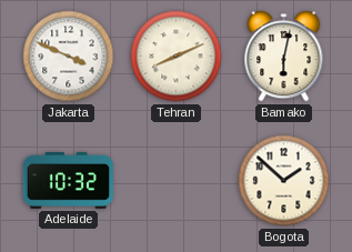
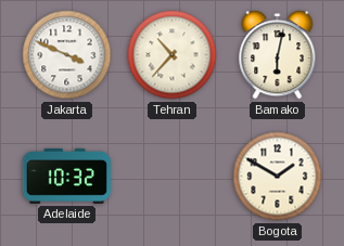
Tehran: 8:11 -> 10:37 (173, 55)
Bogota: 1:52 -> 1:50 (278, 177)
